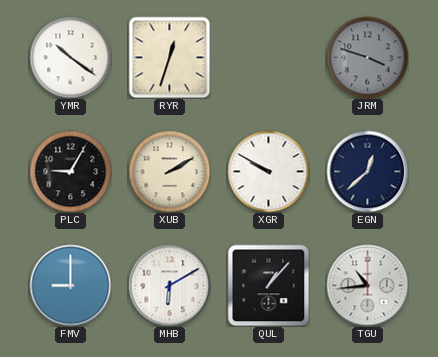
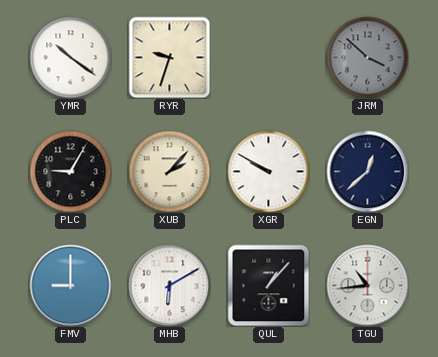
RYR: 12:33 -> 9:33 (169, 57)
JRM: 3:48 -> 3:52 (367, 57)
XUB: 2:10 -> 2:07 (169, 171)
